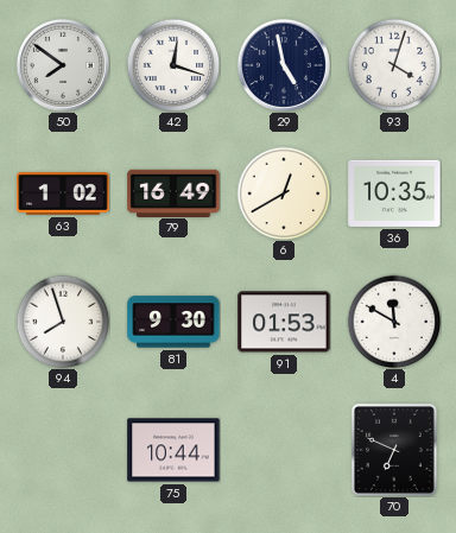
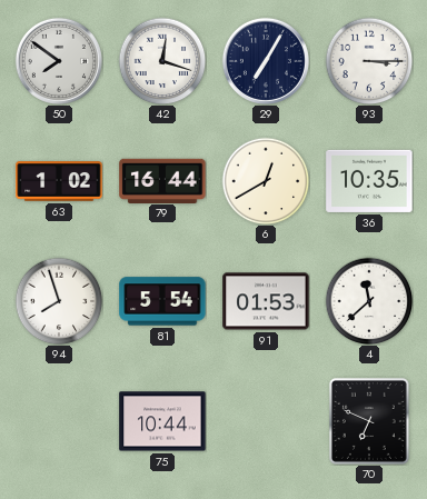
29: 4:58 -> 7:05 (266, 61)
93: 4:03 -> 3:15 (369, 61)
79: 16:49 -> 16:44 (162, 180)
81: 9:30 -> 5:54 (162, 301)
4: 11:50 -> 11:38 (369, 301)
